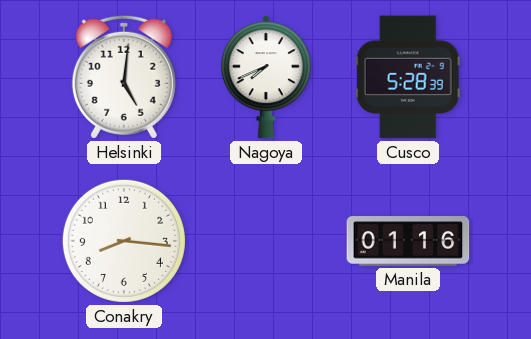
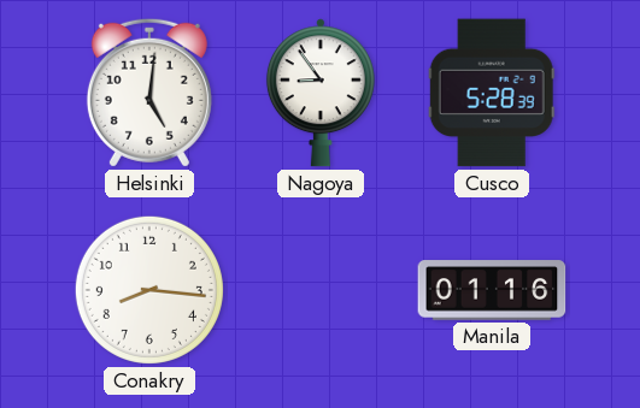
Nagoya: 7:41 -> 8:54 (321, 93)
